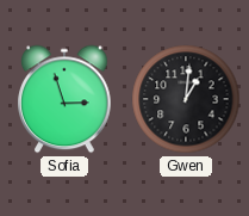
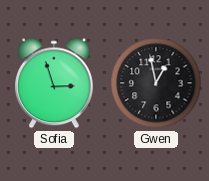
Gwen: 1:01 -> 12:58 (156, 83)
